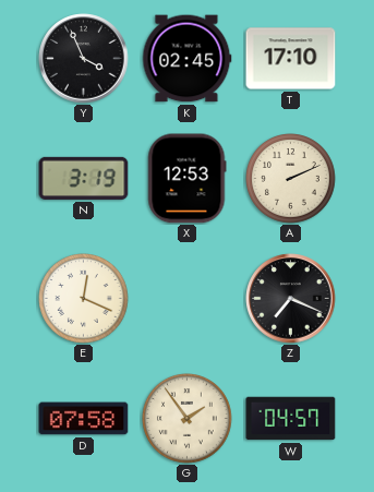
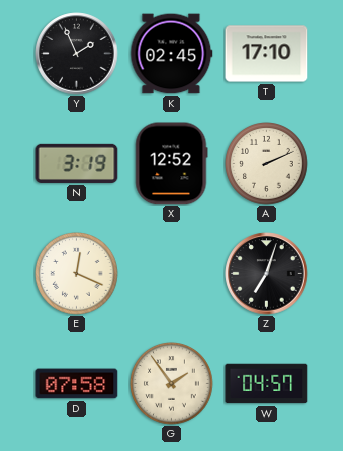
Y: 3:56 -> 1:56 (77, 54)
X: 12:53 -> 12:52 (172, 164)
Z: 7:19 -> 7:03 (267, 274)
